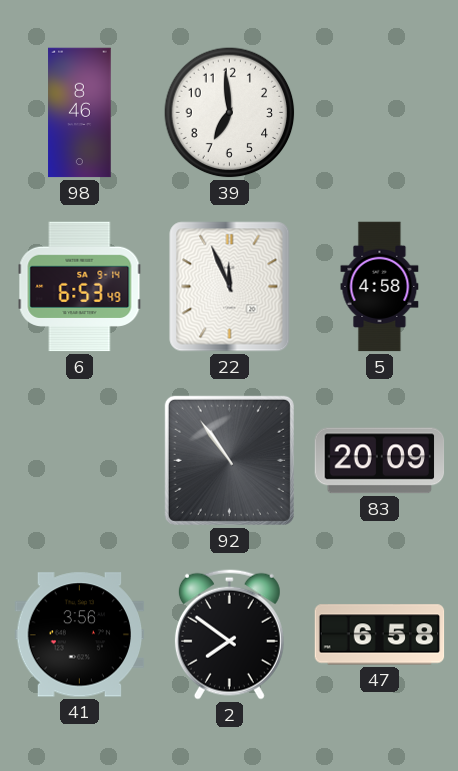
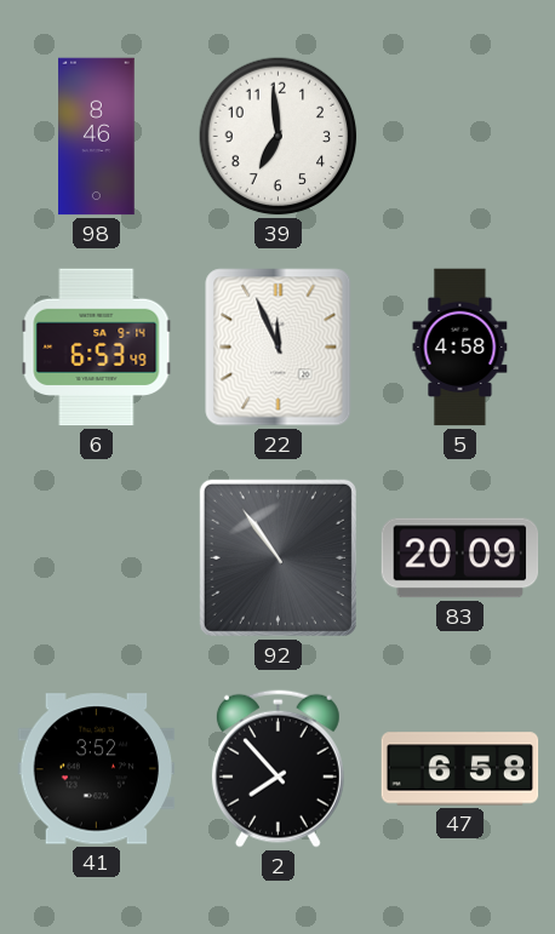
41: 3:56 -> 3:52 (97, 769)
2: 7:51 -> 7:53 (277, 768)
